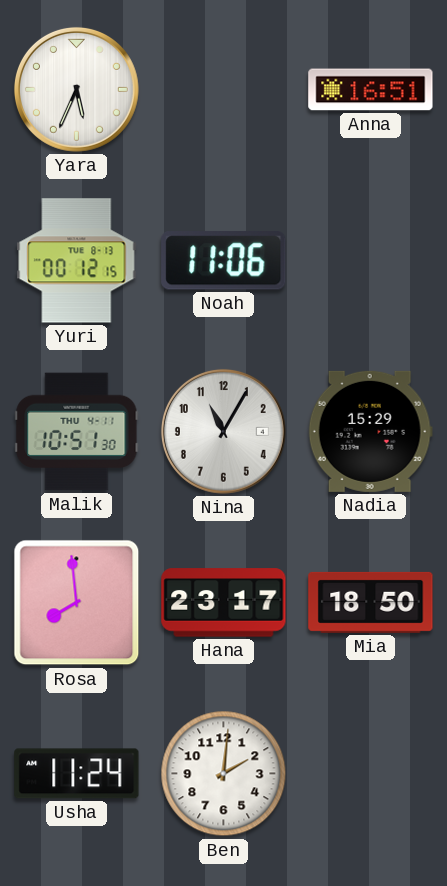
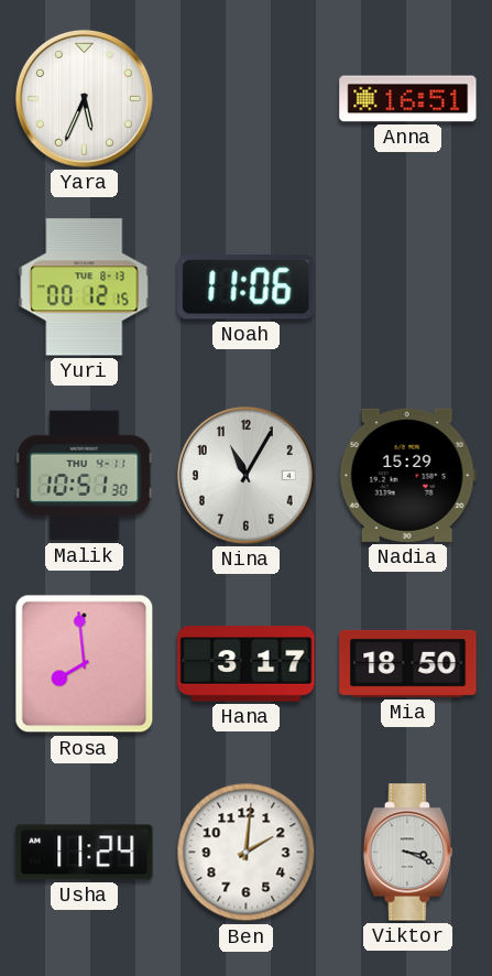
Hana: 23:17 -> 3:17 (247, 664)
Viktor: none -> 3:19 (407, 853)
